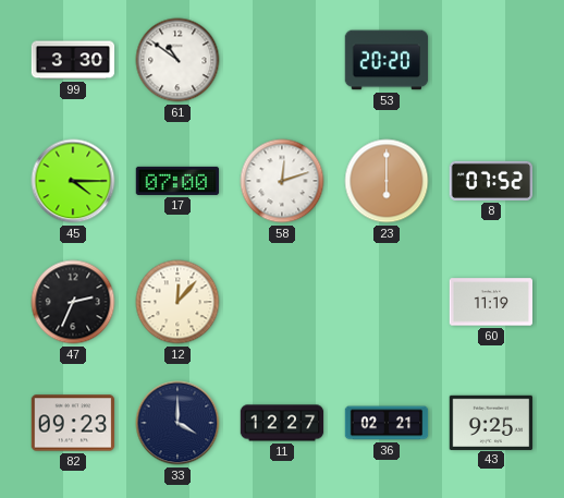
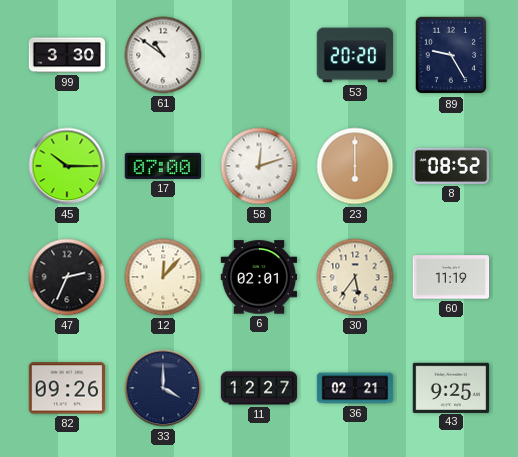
89: none -> 9:25 (451, 55)
45: 4:15 -> 10:15 (67, 166)
8: 07:52 -> 08:52 (451, 166)
6: none -> 02:01 (259, 277)
30: none -> 5:36 (355, 277)
82: 09:23 -> 09:26 (67, 388)
